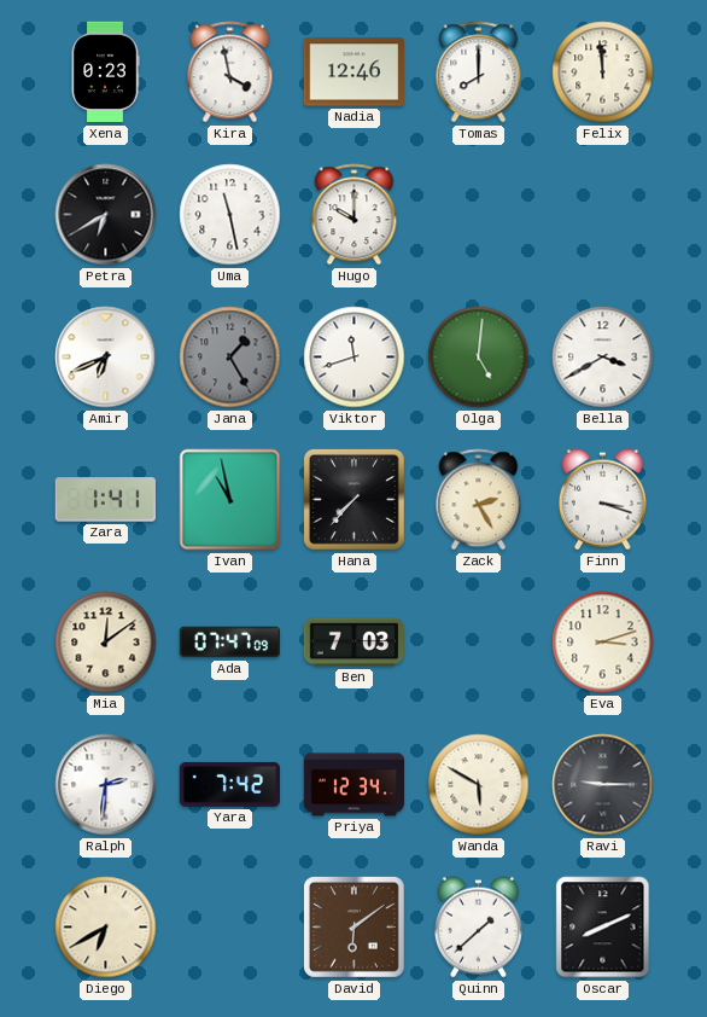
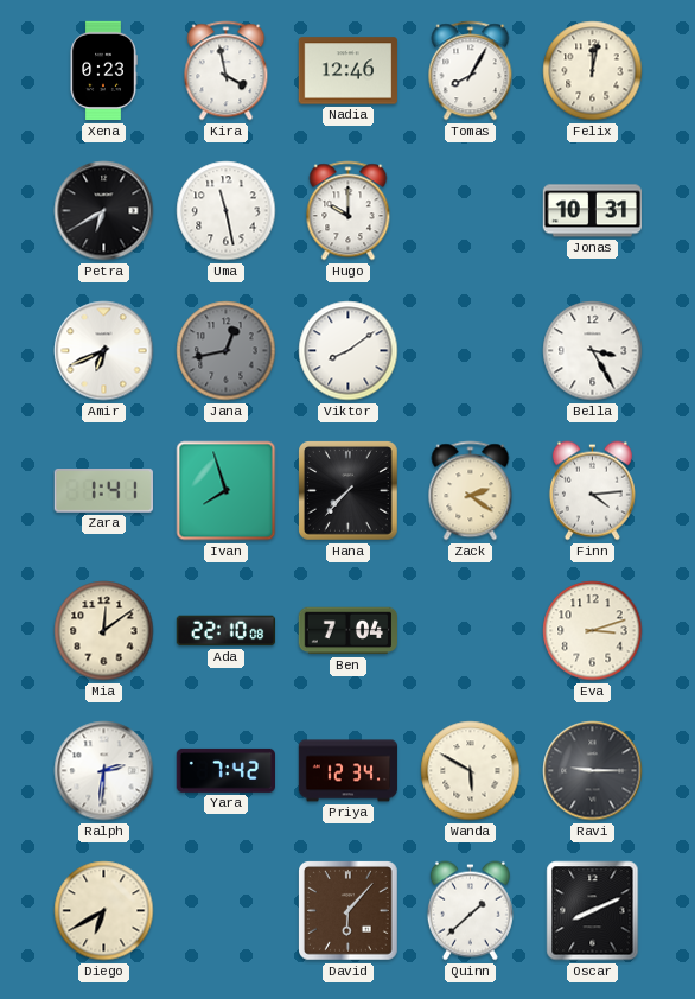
Tomas: 8:00 -> 8:05 (471, 71)
Felix: 11:59 -> 12:02 (593, 71)
Jonas: none -> 10:31 (592, 211)
Jana: 1:25 -> 12:43 (227, 351)
Viktor: 11:42 -> 8:09 (349, 351)
Olga: 5:01 -> none (479, 358)
Bella: 3:40 -> 3:25 (593, 351)
Ivan: 10:58 -> 7:57 (227, 491)
Zack: 2:25 -> 2:21 (471, 491)
Finn: 3:18 -> 4:14 (592, 491)
Ada: 07:47 -> 22:10 (227, 631)
Ben: 7:03 -> 7:04 (347, 631)
David: 6:09 -> 6:07 (349, 911)
